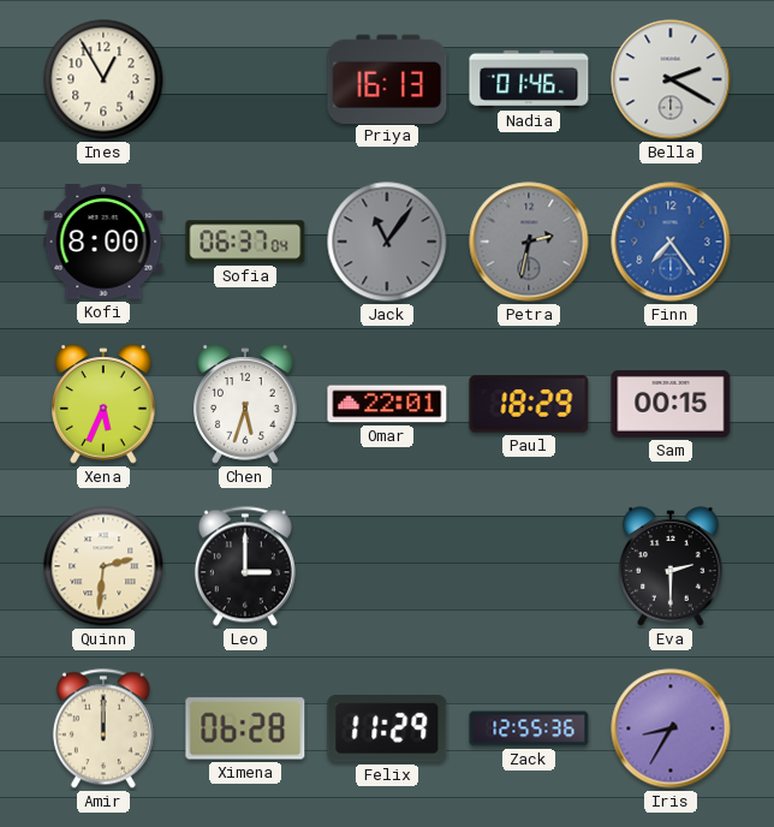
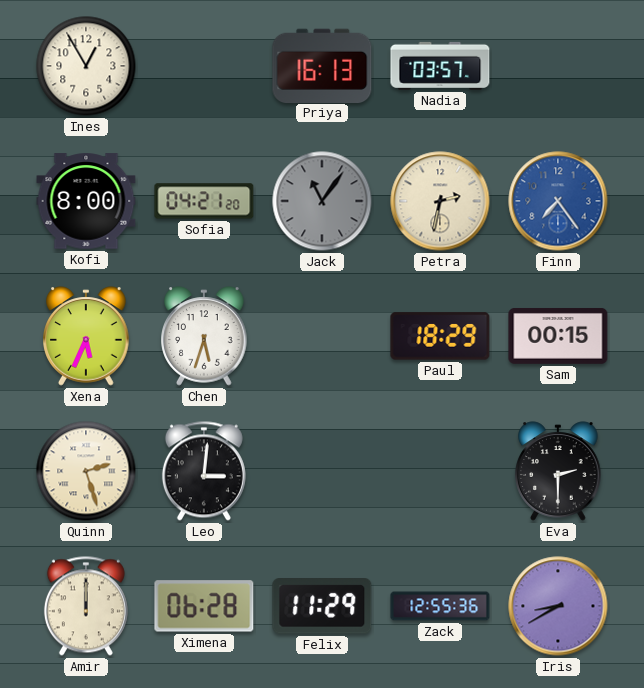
Nadia: 01:46 -> 03:57 (440, 66)
Bella: 2:20 -> none (671, 79)
Sofia: 06:37 -> 04:21 (204, 201)
Petra dial: grey -> cream (440, 201)
Omar: 22:01 -> none (387, 404)
Quinn: 2:31 -> 2:27 (86, 471)
Leo: 3:00 -> 3:01 (204, 471)
Iris: 8:35 -> 8:40 (558, 606)
